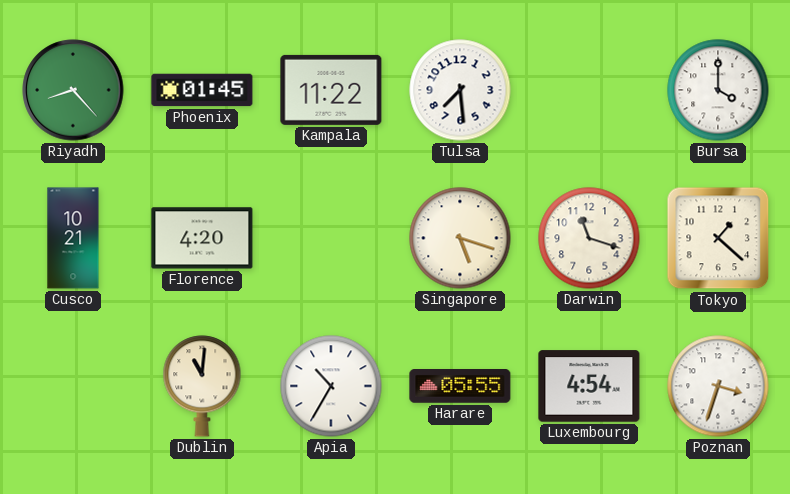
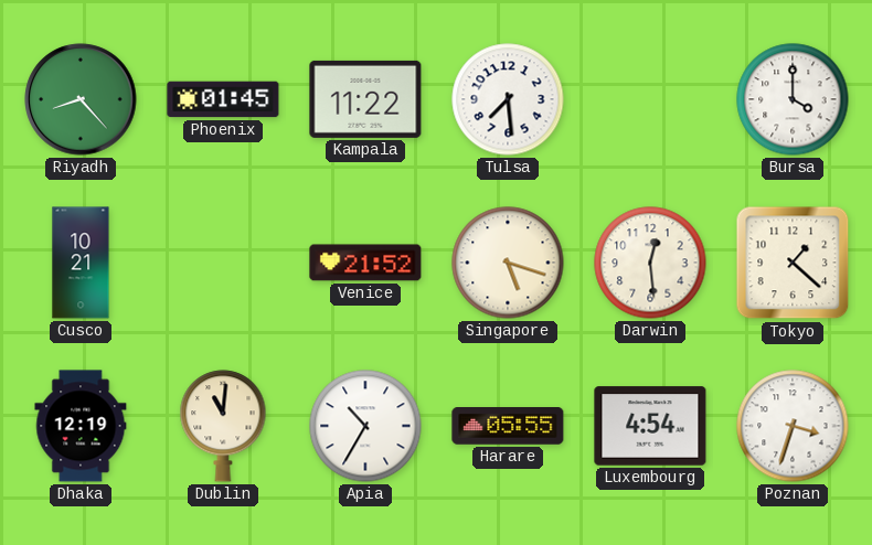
Florence: 4:20 -> none (202, 238)
Venice: none -> 21:52 (365, 263)
Darwin: 11:18 -> 12:29 (650, 263)
Dhaka: none -> 12:19 (81, 426)
